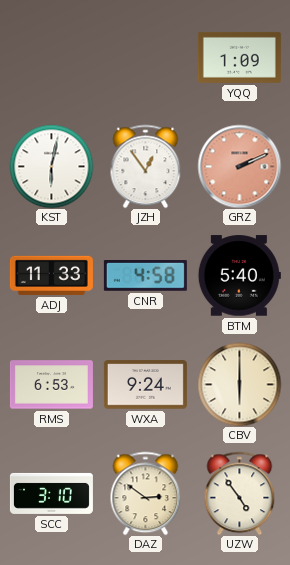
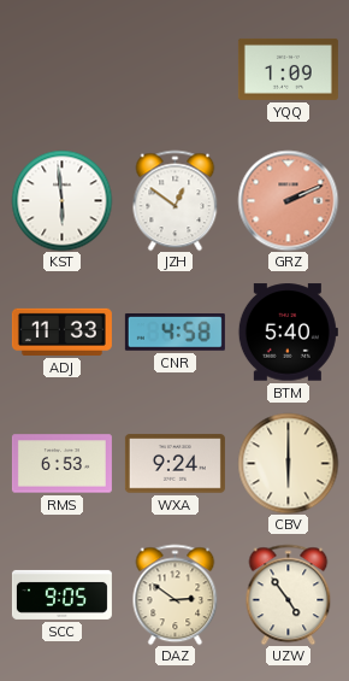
KST: 6:02 -> 5:59 (61, 200)
JZH: 12:54 -> 12:51 (176, 200)
SCC: 3:10 -> 9:05 (61, 594)
